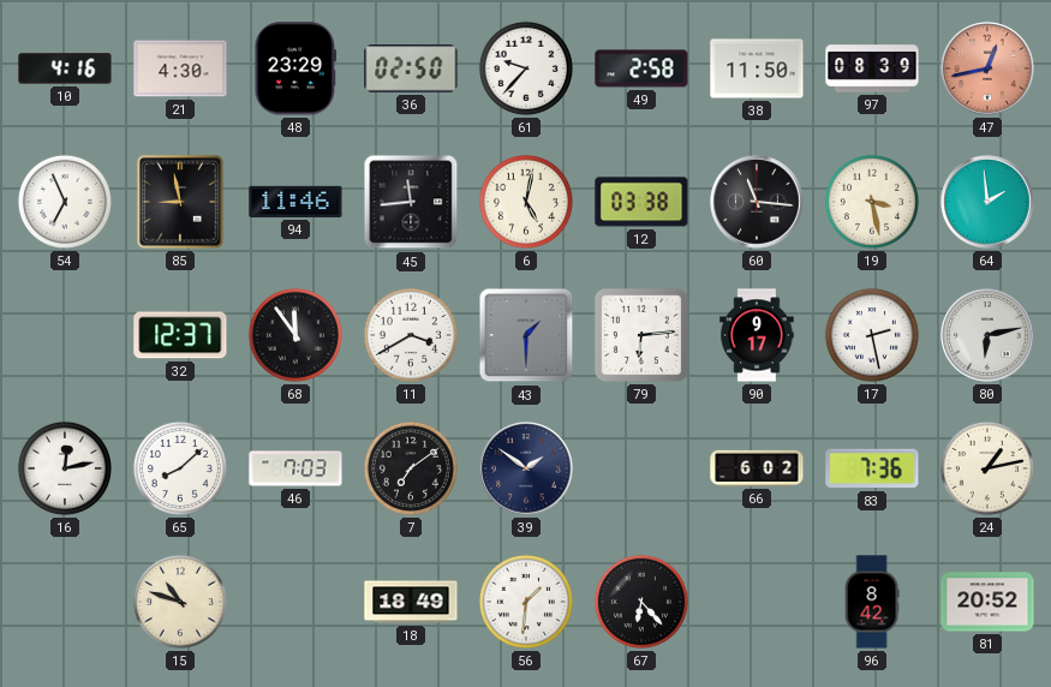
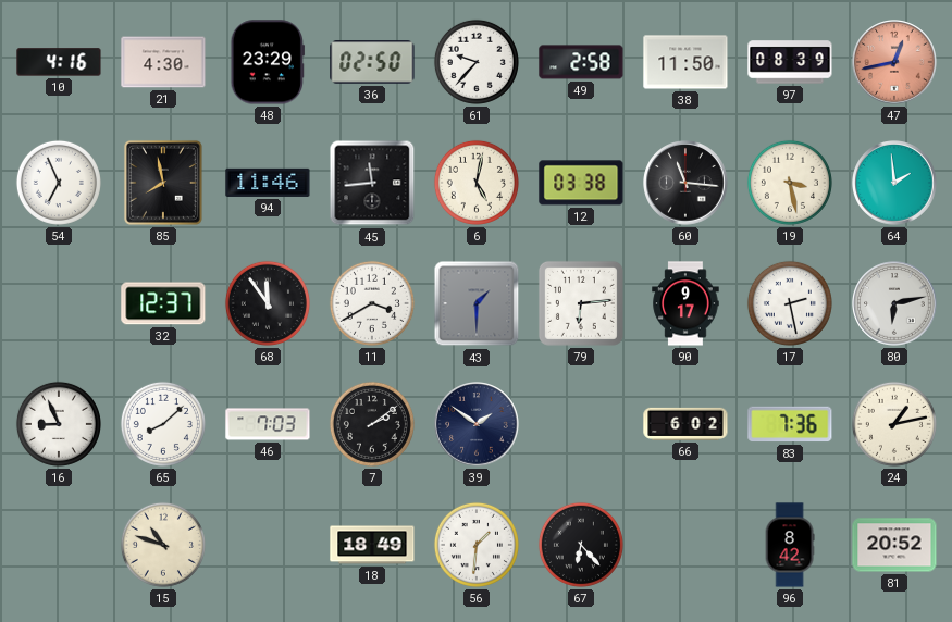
85: 8:58 -> 7:58 (163, 183)
16: 12:13 -> 8:56 (59, 424)
7: 7:09 -> 2:09 (372, 424)
